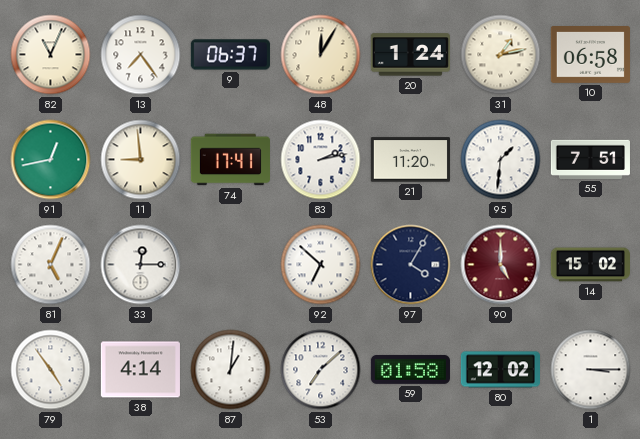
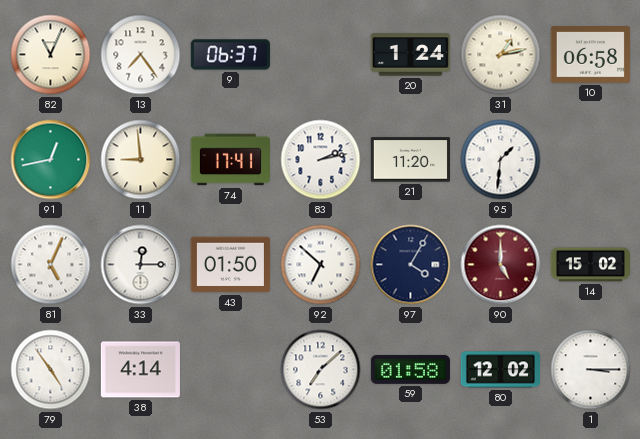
48: 12:05 -> none (321, 55)
55: 7:51 -> none (590, 159)
43: none -> 01:50 (230, 265)
87: 1:01 -> none (231, 370)
